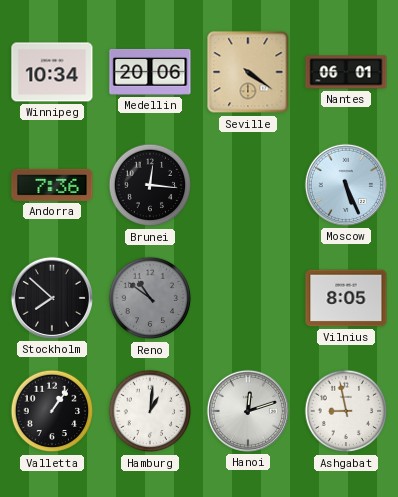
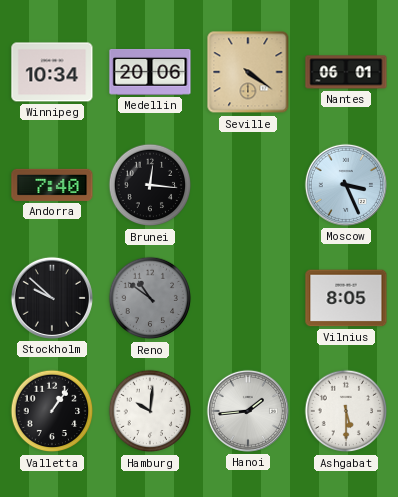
Andorra: 7:36 -> 7:40 (52, 185)
Moscow: 5:26 -> 3:26 (346, 185)
Stockholm: 7:52 -> 9:52 (52, 298)
Hamburg: 1:01 -> 10:01 (150, 411)
Hanoi: 12:12 -> 1:44 (248, 411)
Ashgabat: 8:58 -> 5:30 (346, 411)
